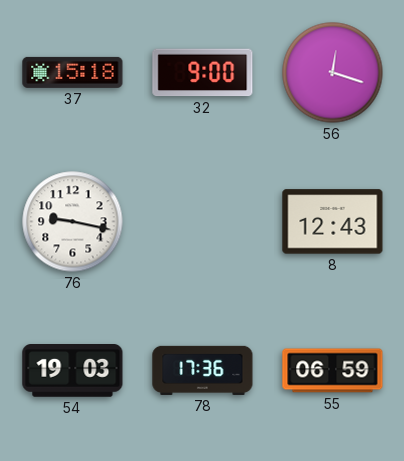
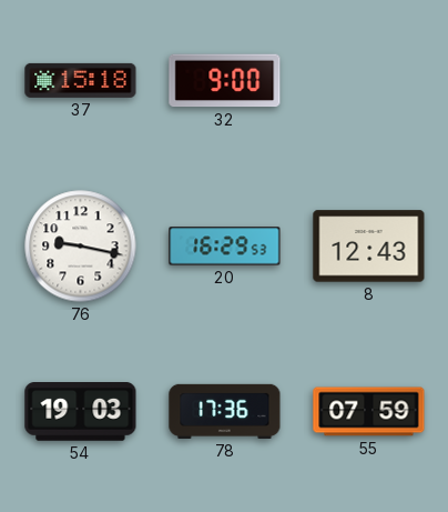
56: 12:18 -> none (333, 73)
20: none -> 16:29 (225, 247)
55: 06:59 -> 07:59 (369, 412)
